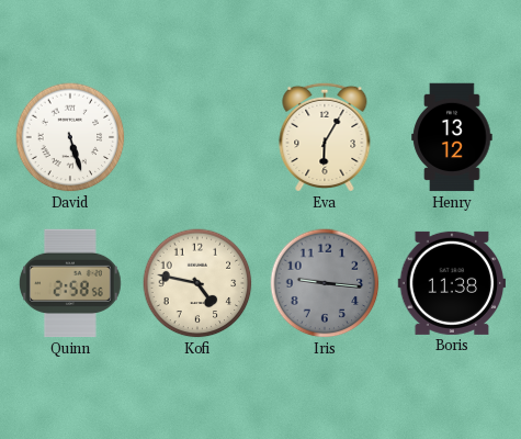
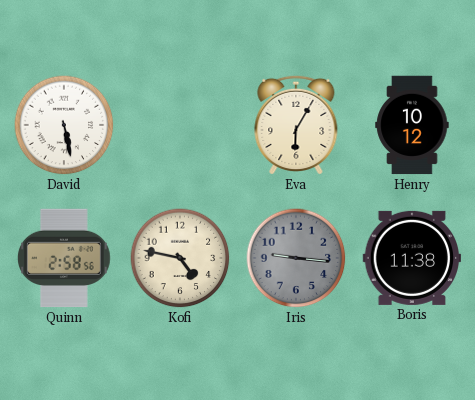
David: 5:27 -> 5:28 (64, 125)
Henry: 13:12 -> 10:12 (412, 125)
